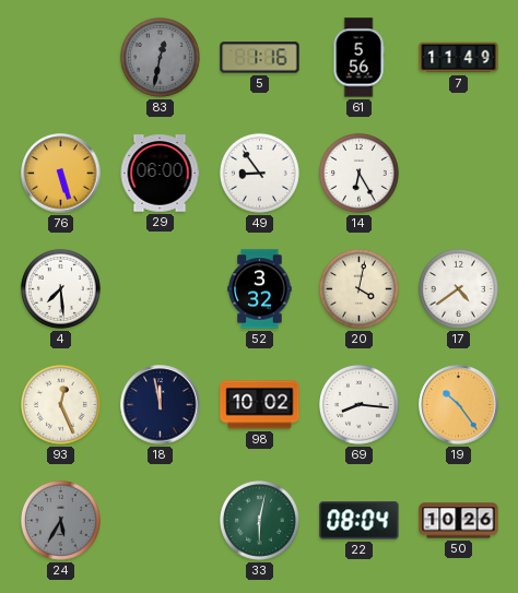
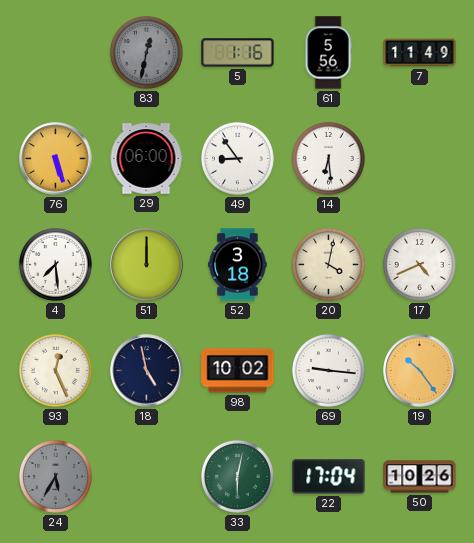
14: 6:25 -> 6:29 (328, 158)
51: none -> 12:00 (147, 265)
52: 3:32 -> 3:18 (238, 265)
17: 4:39 -> 4:41 (419, 264)
18: 11:58 -> 4:58 (147, 371)
69: 8:16 -> 9:16 (328, 370)
22: 08:04 -> 17:04 (329, 477)
